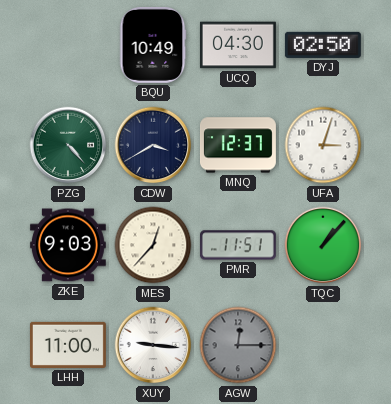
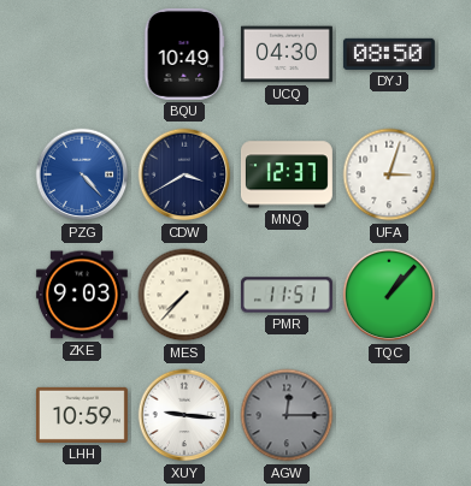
DYJ: 02:50 -> 08:50 (389, 54)
PZG dial: green -> blue (82, 174)
MES: 12:37 -> 7:37 (184, 295)
LHH: 11:00 -> 10:59 (82, 415)
